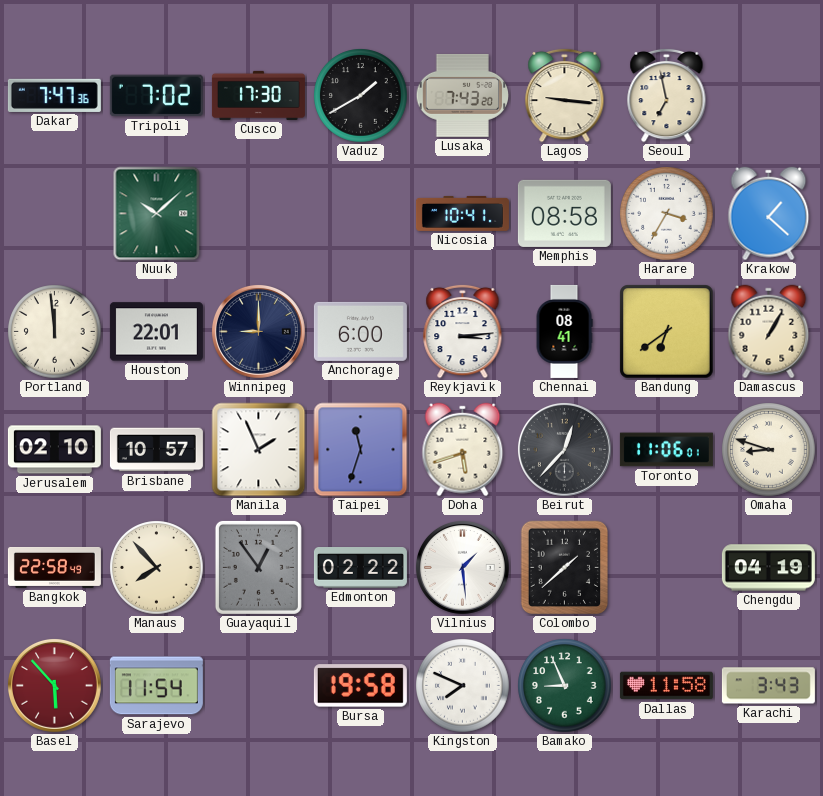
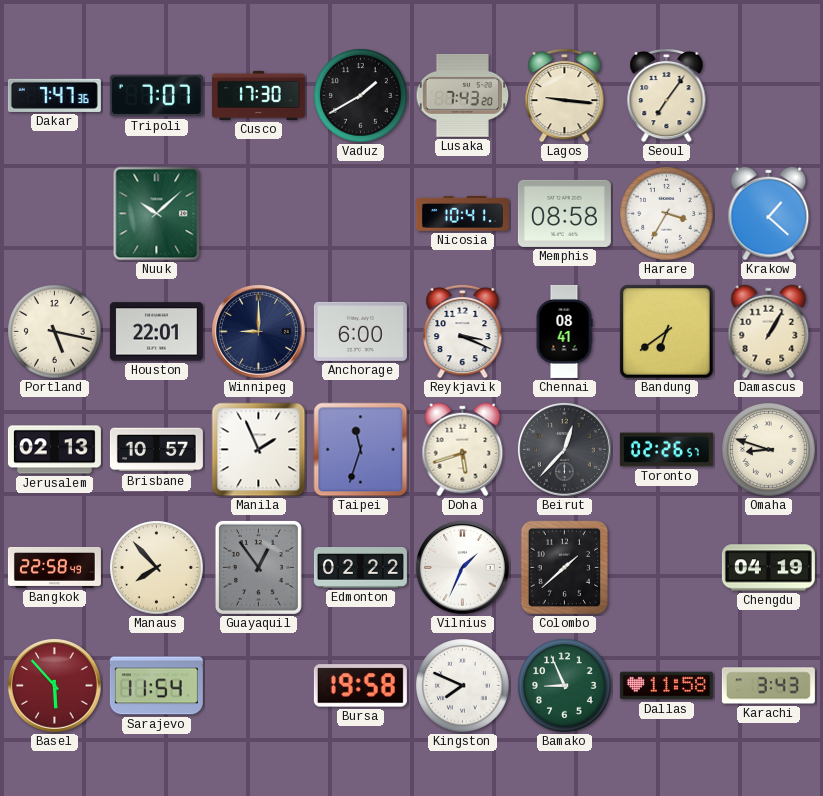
Tripoli: 7:02 -> 7:07 (156, 96)
Seoul: 6:58 -> 7:06 (667, 95)
Portland: 11:59 -> 5:17 (55, 332)
Reykjavik: 3:14 -> 3:19 (463, 331)
Jerusalem: 02:10 -> 02:13 (54, 450)
Toronto: 11:06 -> 02:26 (666, 450)
Vilnius: 1:29 -> 1:34 (462, 567)
